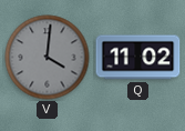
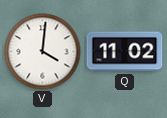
V dial: grey -> white (43, 52)
